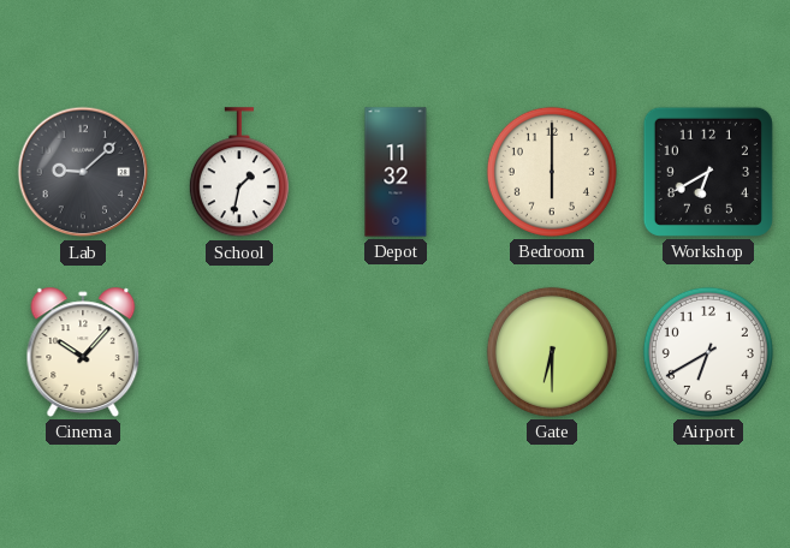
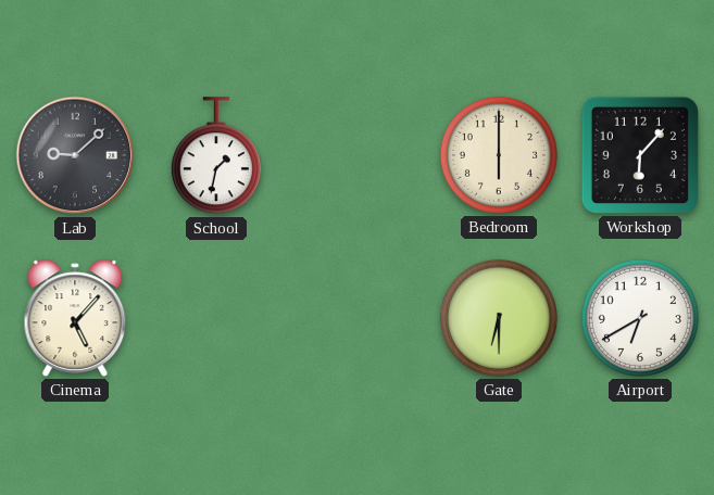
Depot: 11:32 -> none (396, 172)
Workshop: 6:40 -> 6:07 (640, 155)
Cinema: 10:07 -> 5:07 (75, 318)
